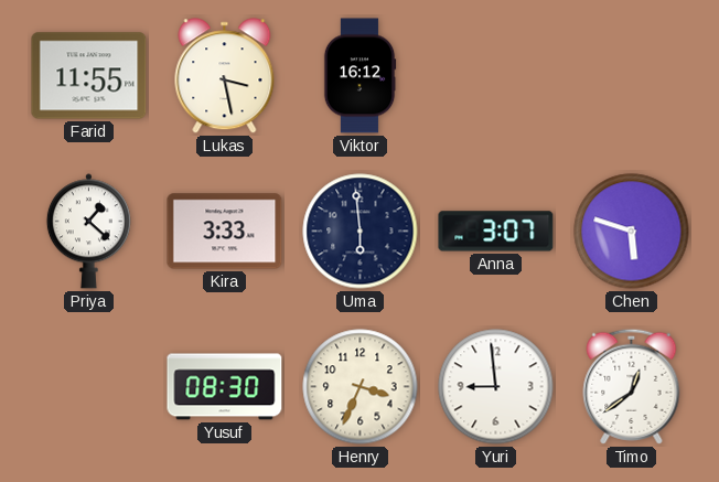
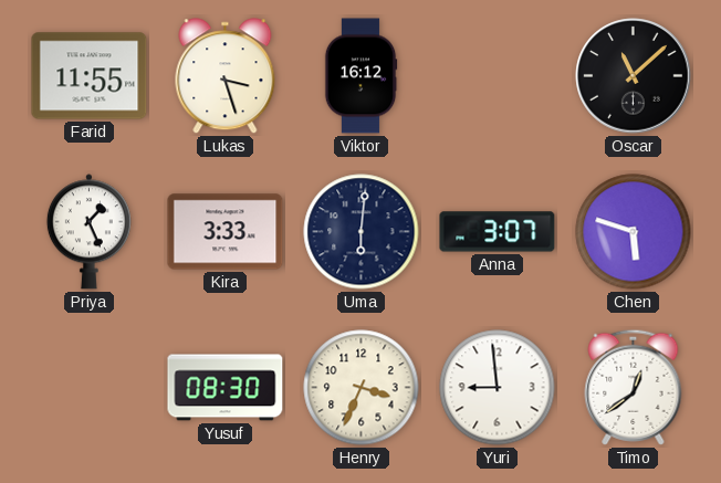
Lukas: 3:28 -> 3:27 (226, 76)
Oscar: none -> 11:08 (634, 76)
Priya: 1:22 -> 1:26 (88, 232)
Uma: 5:59 -> 6:01 (362, 232)
